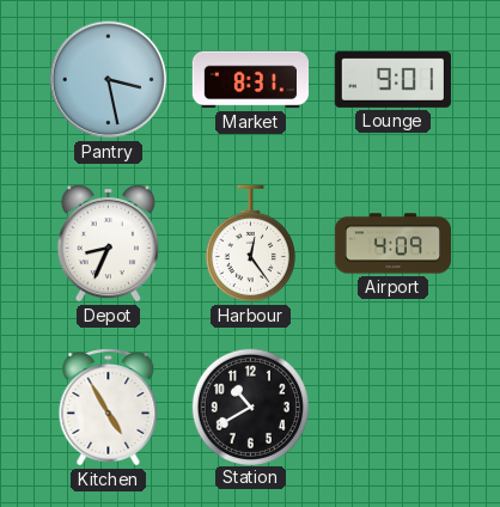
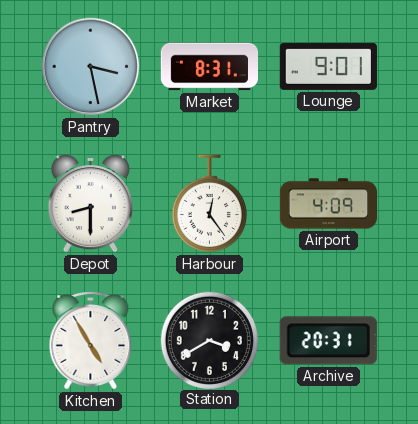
Depot: 8:34 -> 8:30 (90, 203)
Station: 10:40 -> 3:40 (209, 340)
Archive: none -> 20:31 (328, 341)
